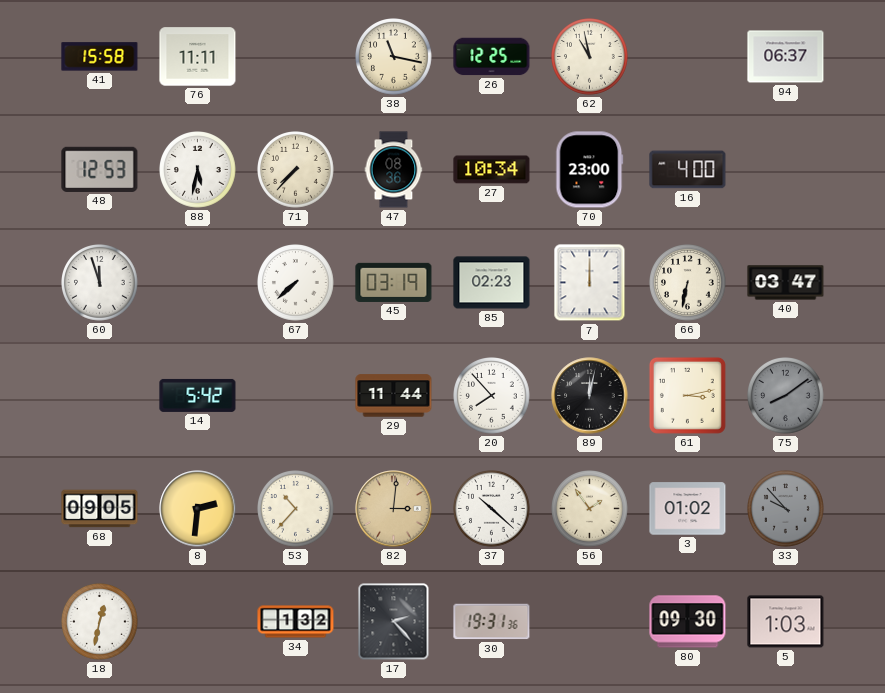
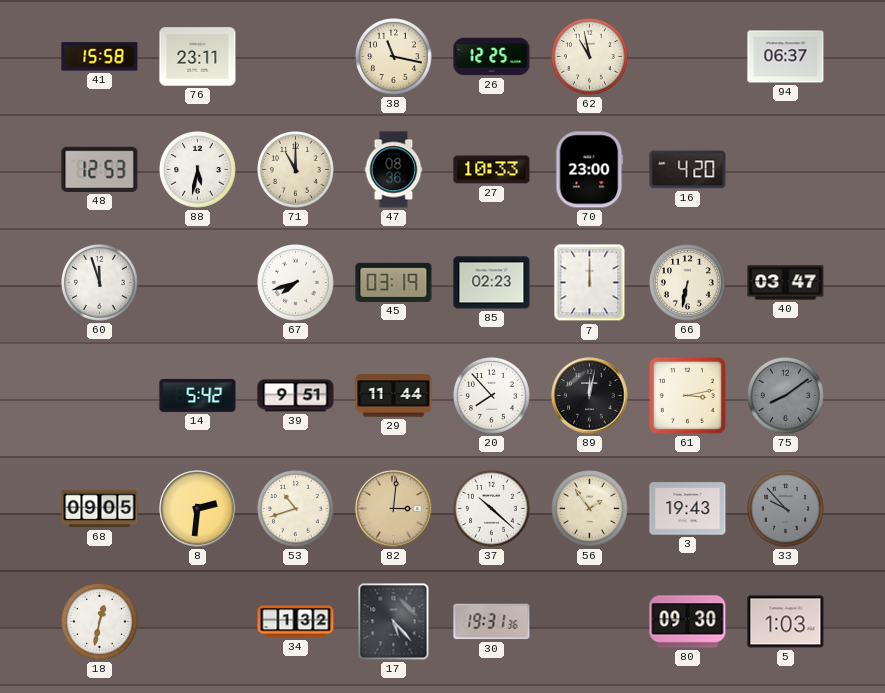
76: 11:11 -> 23:11 (198, 57)
71: 7:37 -> 11:00 (296, 170)
27: 10:34 -> 10:33 (492, 170)
16: 4:00 -> 4:20 (688, 170)
67: 7:38 -> 7:42 (296, 283)
39: none -> 9:51 (296, 396)
53: 10:37 -> 10:42 (296, 509)
3: 01:02 -> 19:43 (688, 509)
17: 2:23 -> 5:23 (394, 622)
